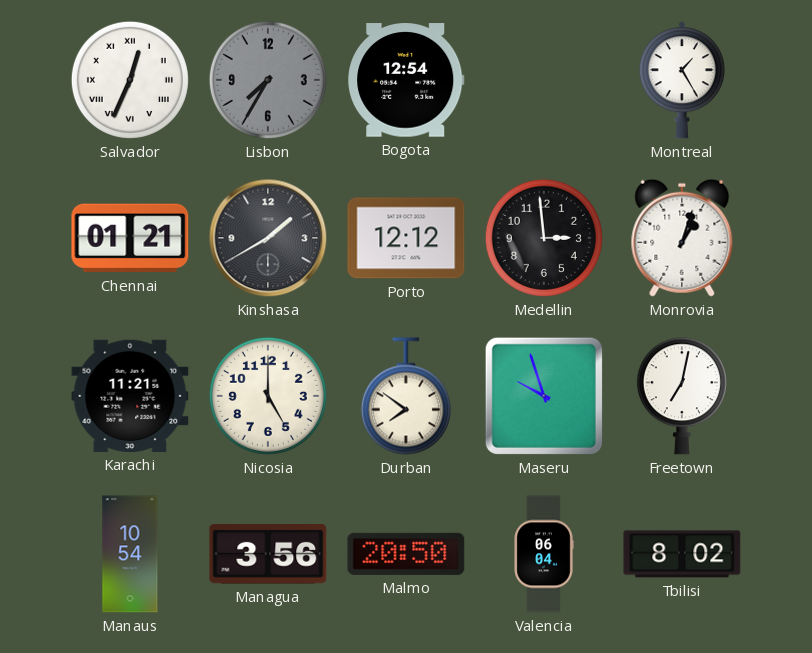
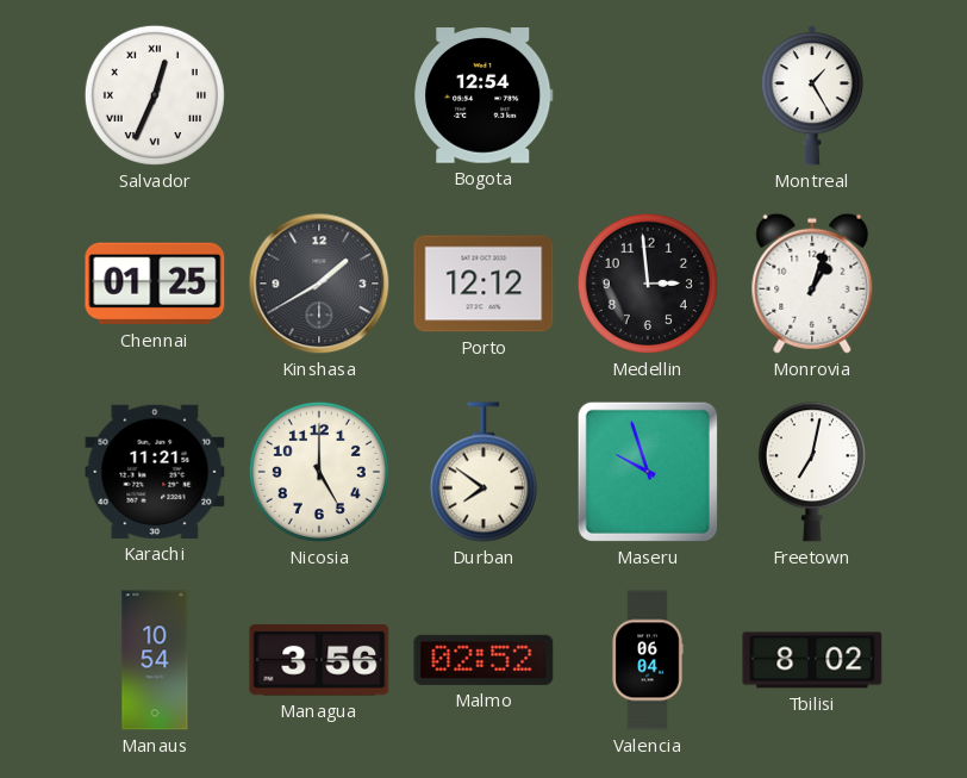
Lisbon: 7:35 -> none (268, 80)
Chennai: 01:21 -> 01:25 (155, 284)
Malmo: 20:50 -> 02:52 (484, 660)
